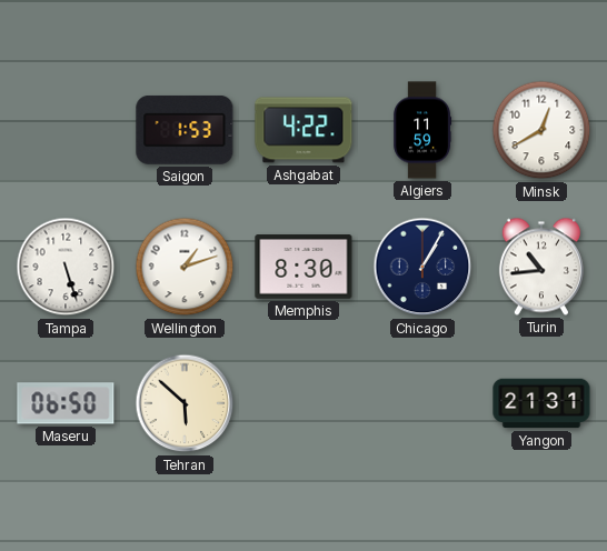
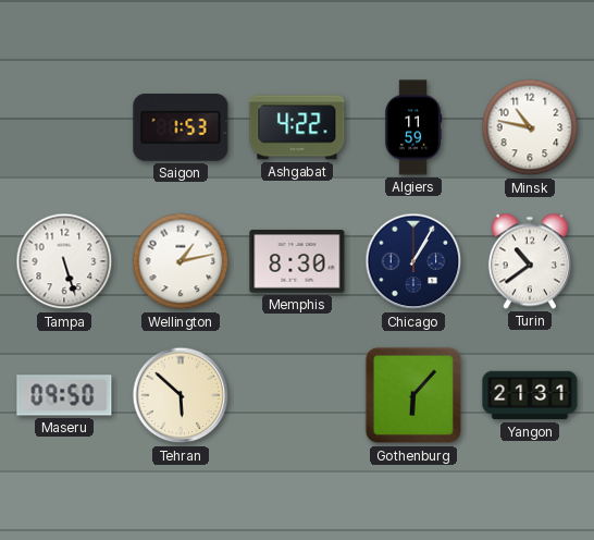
Minsk: 12:40 -> 10:47 (530, 127)
Wellington: 1:12 -> 1:13 (181, 261)
Turin: 10:44 -> 10:39 (530, 261)
Maseru: 06:50 -> 09:50 (64, 395)
Gothenburg: none -> 6:07 (413, 395)
